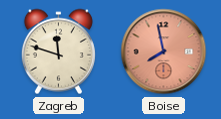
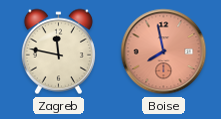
Zagreb: 11:48 -> 11:47 (58, 52)
